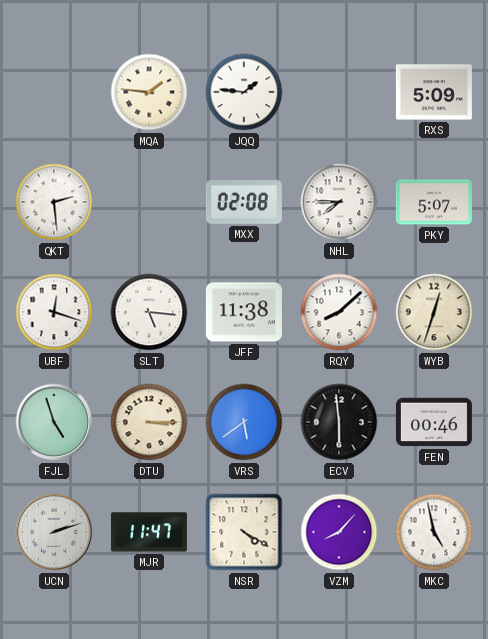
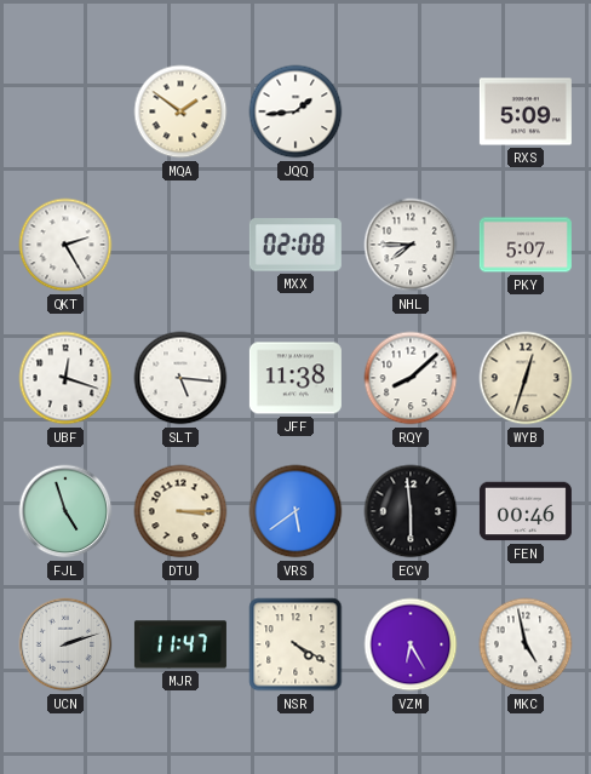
MQA: 1:46 -> 1:51 (180, 111)
JQQ: 1:46 -> 1:44 (295, 111)
QKT: 2:29 -> 2:25 (65, 245)
VZM: 8:07 -> 6:25 (411, 644)
